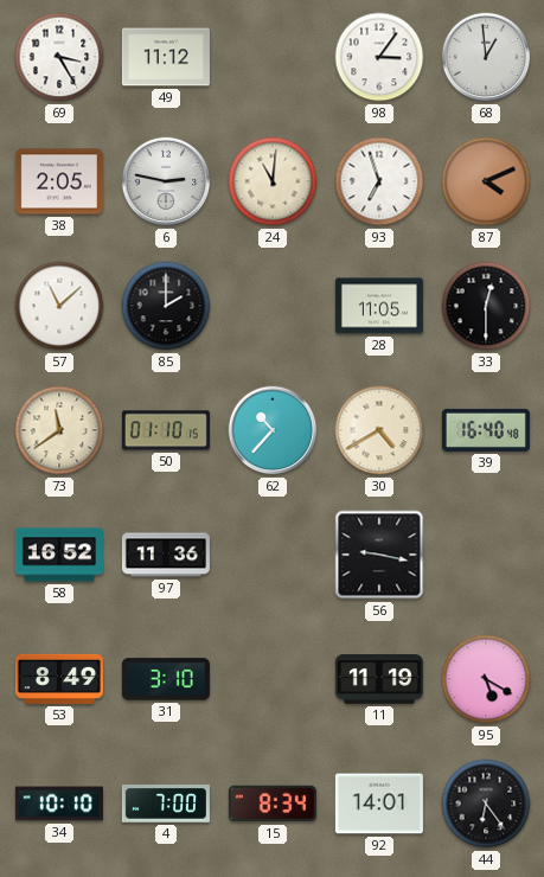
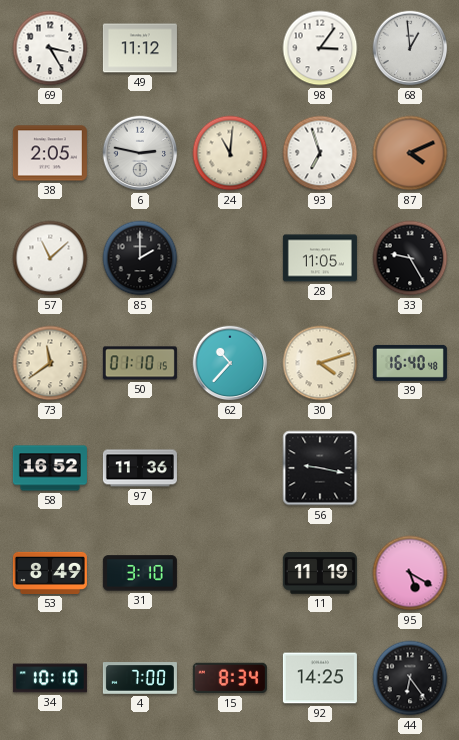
33: 12:30 -> 9:25 (410, 258)
30: 4:40 -> 4:12 (320, 363)
92: 14:01 -> 14:25 (320, 678)
